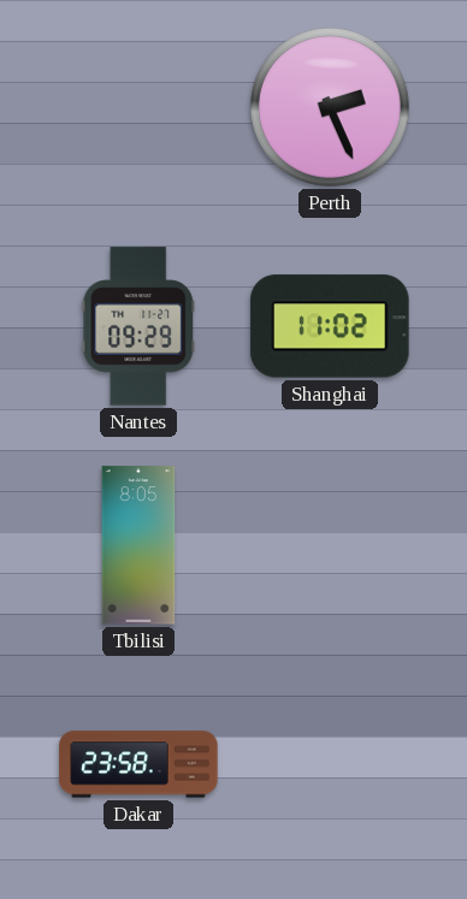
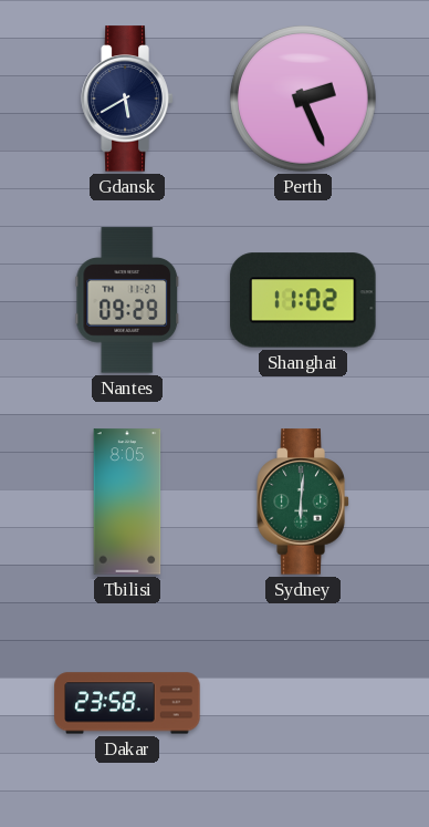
Gdansk: none -> 5:40 (127, 99)
Sydney: none -> 6:01 (303, 502)
